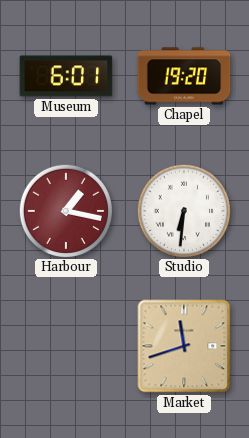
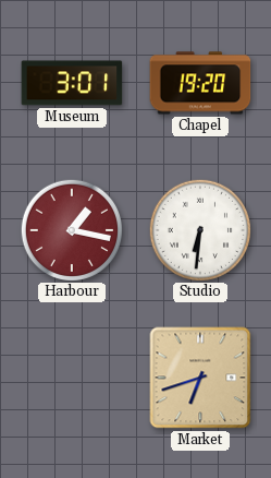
Museum: 6:01 -> 3:01 (72, 83)
Market: 11:42 -> 6:42 (200, 378)
